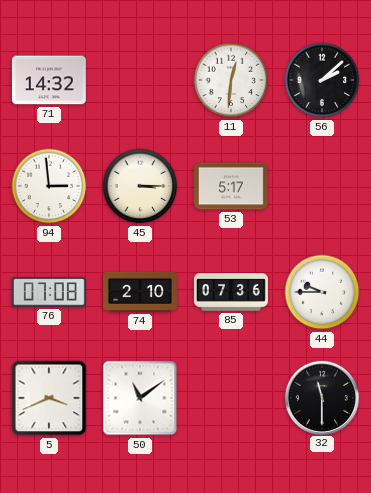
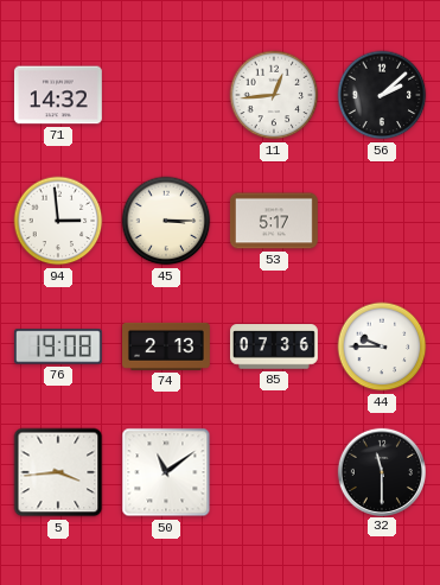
11: 12:31 -> 12:44 (274, 95)
76: 07:08 -> 19:08 (58, 346)
74: 2:10 -> 2:13 (167, 346)
5: 3:41 -> 3:44 (58, 472)
